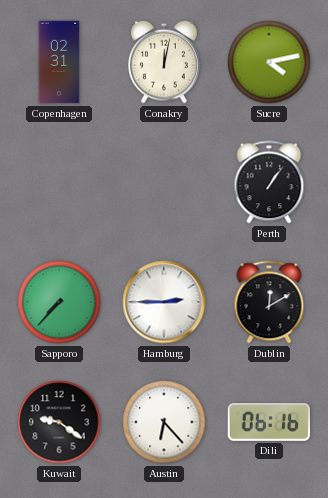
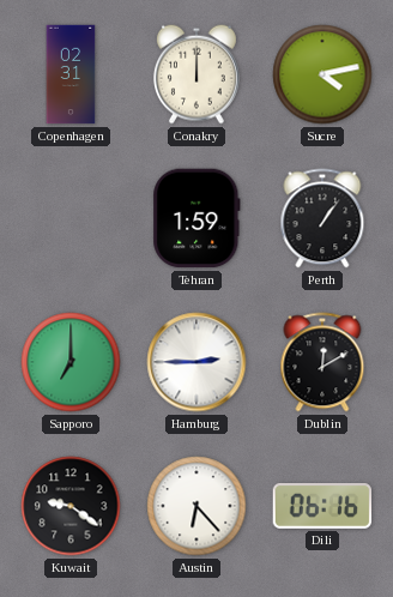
Conakry: 12:02 -> 12:00 (196, 74)
Tehran: none -> 1:59 (196, 218)
Sapporo: 7:37 -> 7:00 (71, 362)
